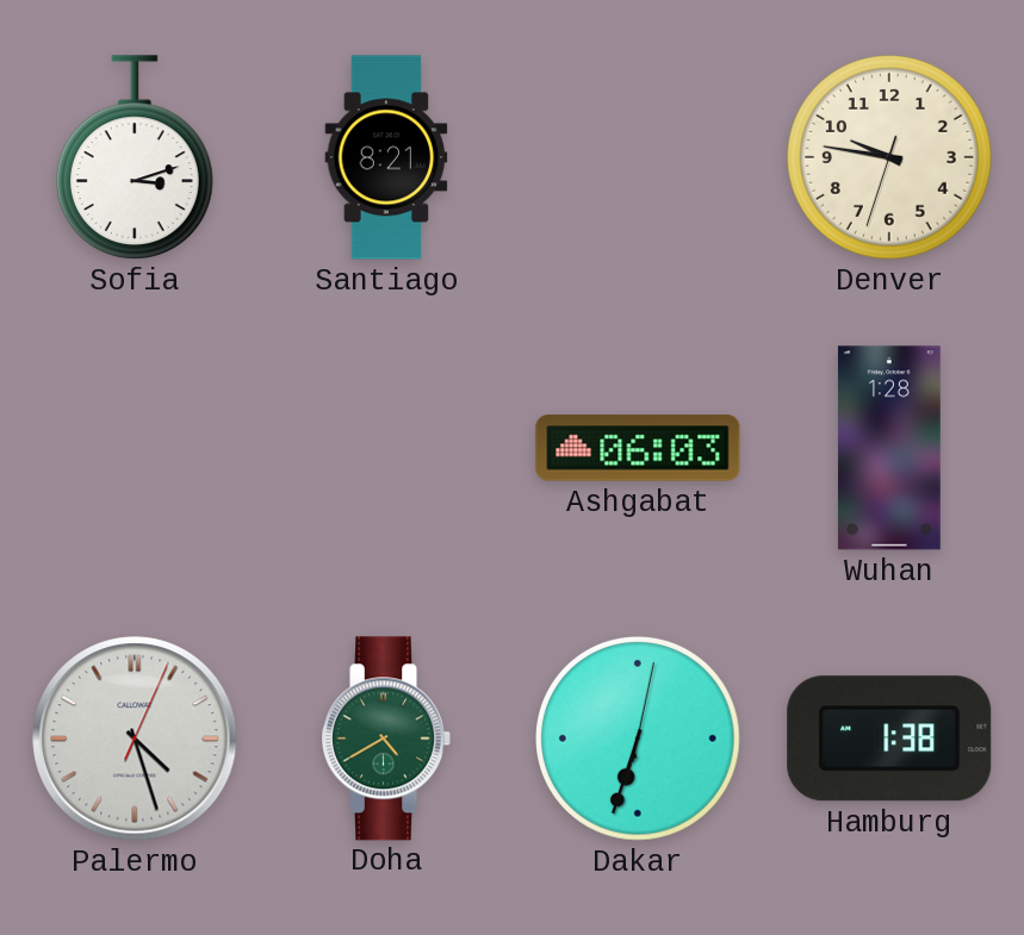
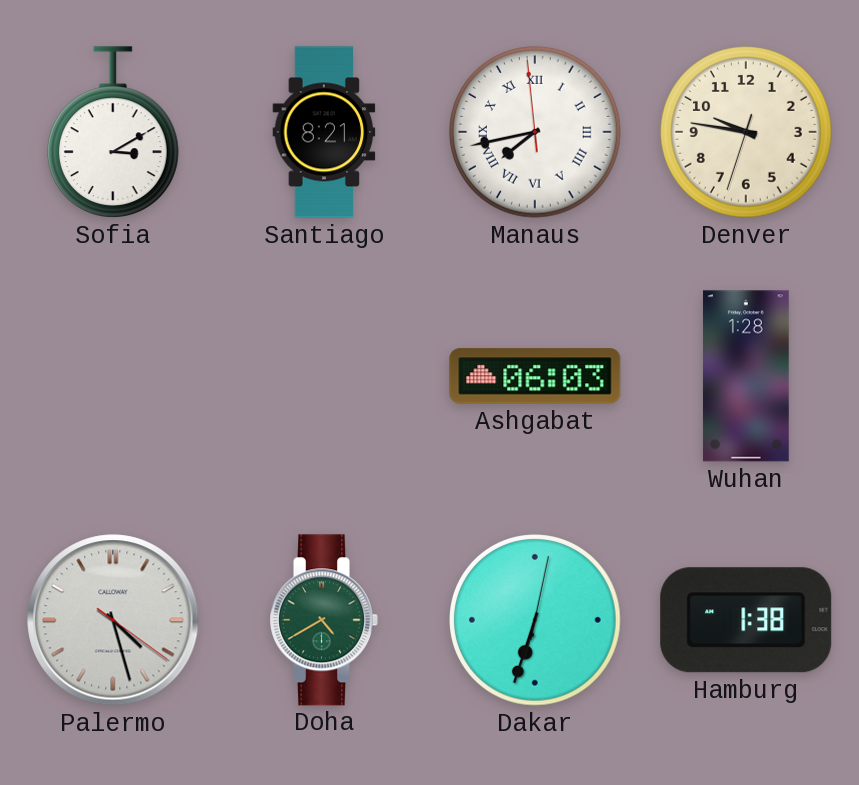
Sofia: 3:12 -> 3:10 (113, 132)
Manaus: none -> 7:42 (536, 133)
Palermo: 4:27:04 -> 4:27:21 (113, 620)
